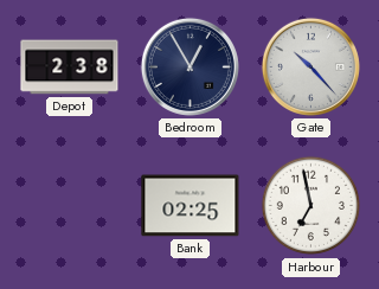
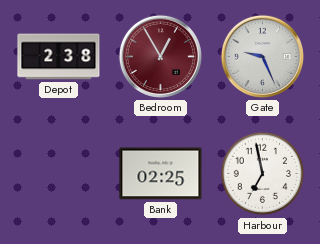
Bedroom dial: navy -> burgundy (160, 56)
Gate: 10:23 -> 9:26 (262, 56)
